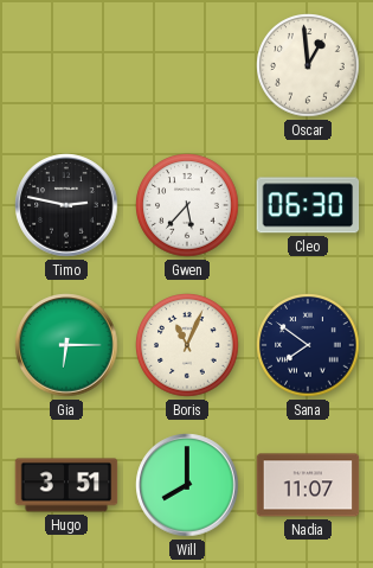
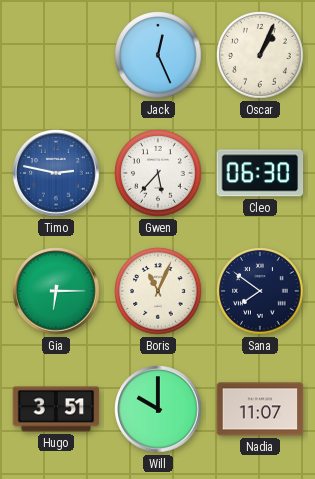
Jack: none -> 12:26 (158, 55)
Oscar: 12:59 -> 1:04 (260, 55)
Timo dial: black -> blue (56, 173)
Will: 8:00 -> 10:00 (158, 409)
